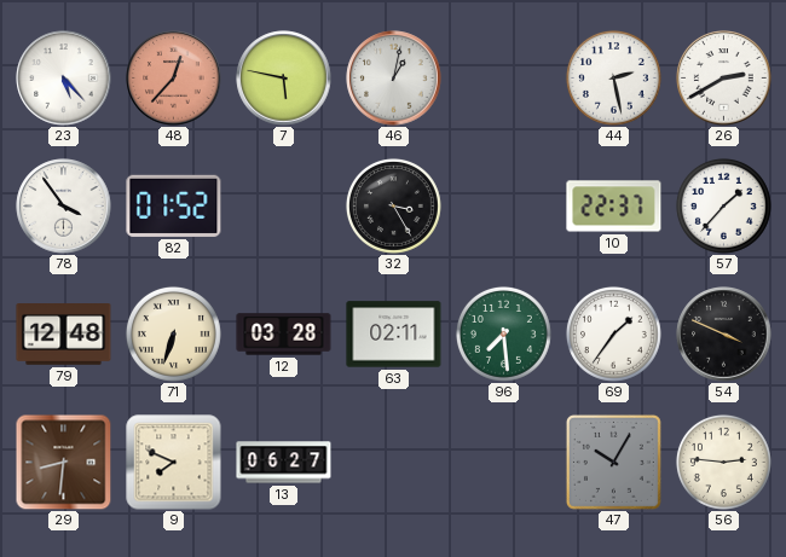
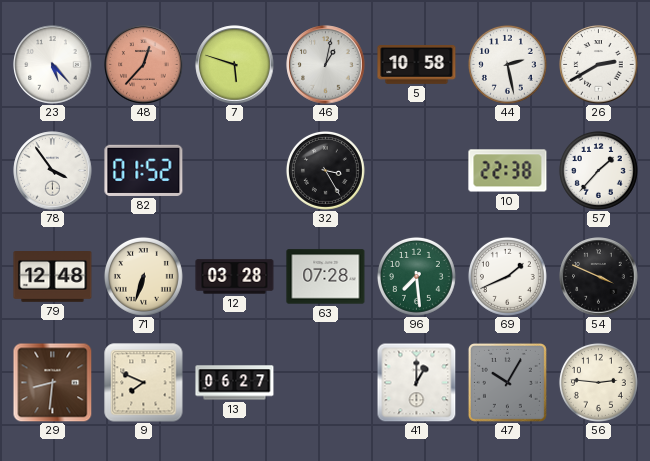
7: 5:47 -> 5:48 (235, 65)
5: none -> 10:58 (417, 65)
10: 22:37 -> 22:38 (508, 171)
63: 02:11 -> 07:28 (326, 277)
69: 1:36 -> 1:41 (507, 276)
41: none -> 1:00 (416, 382)
